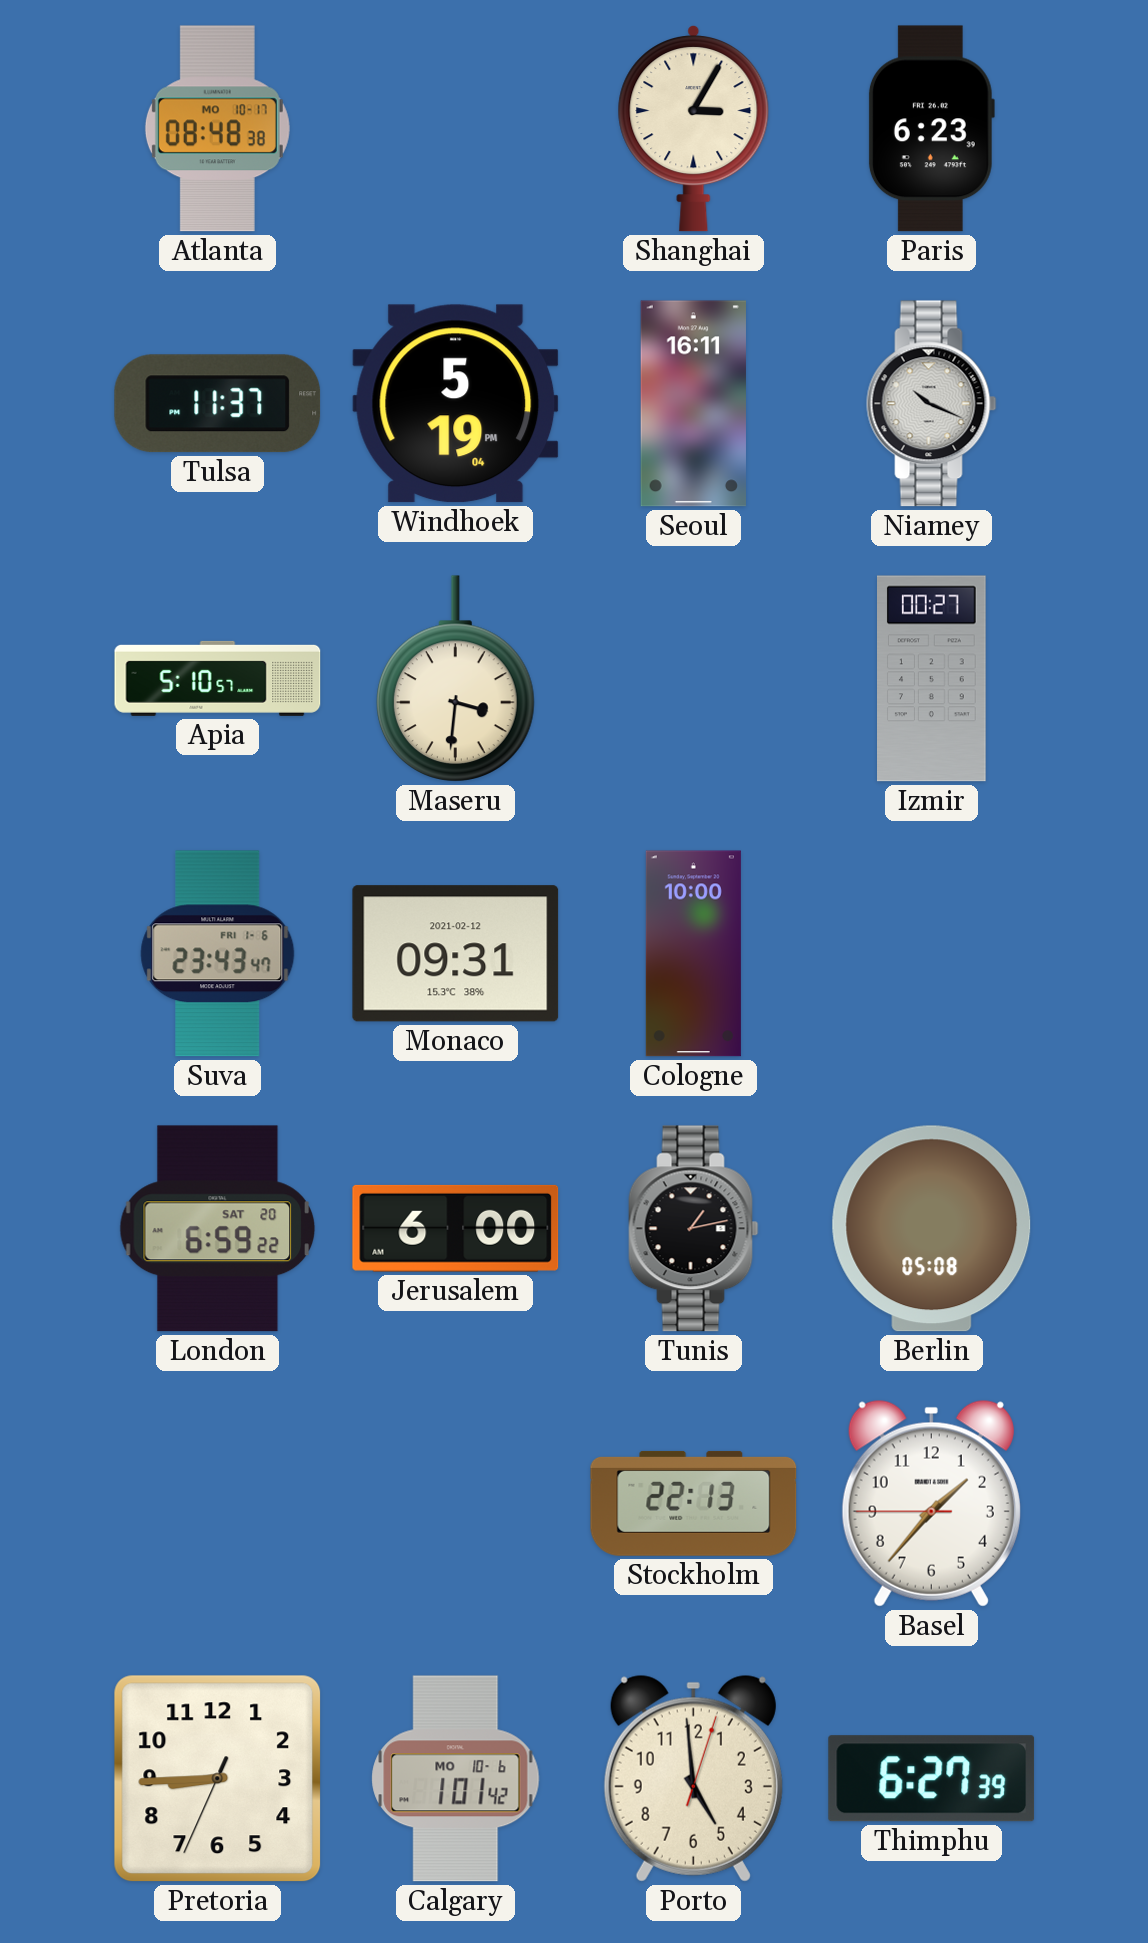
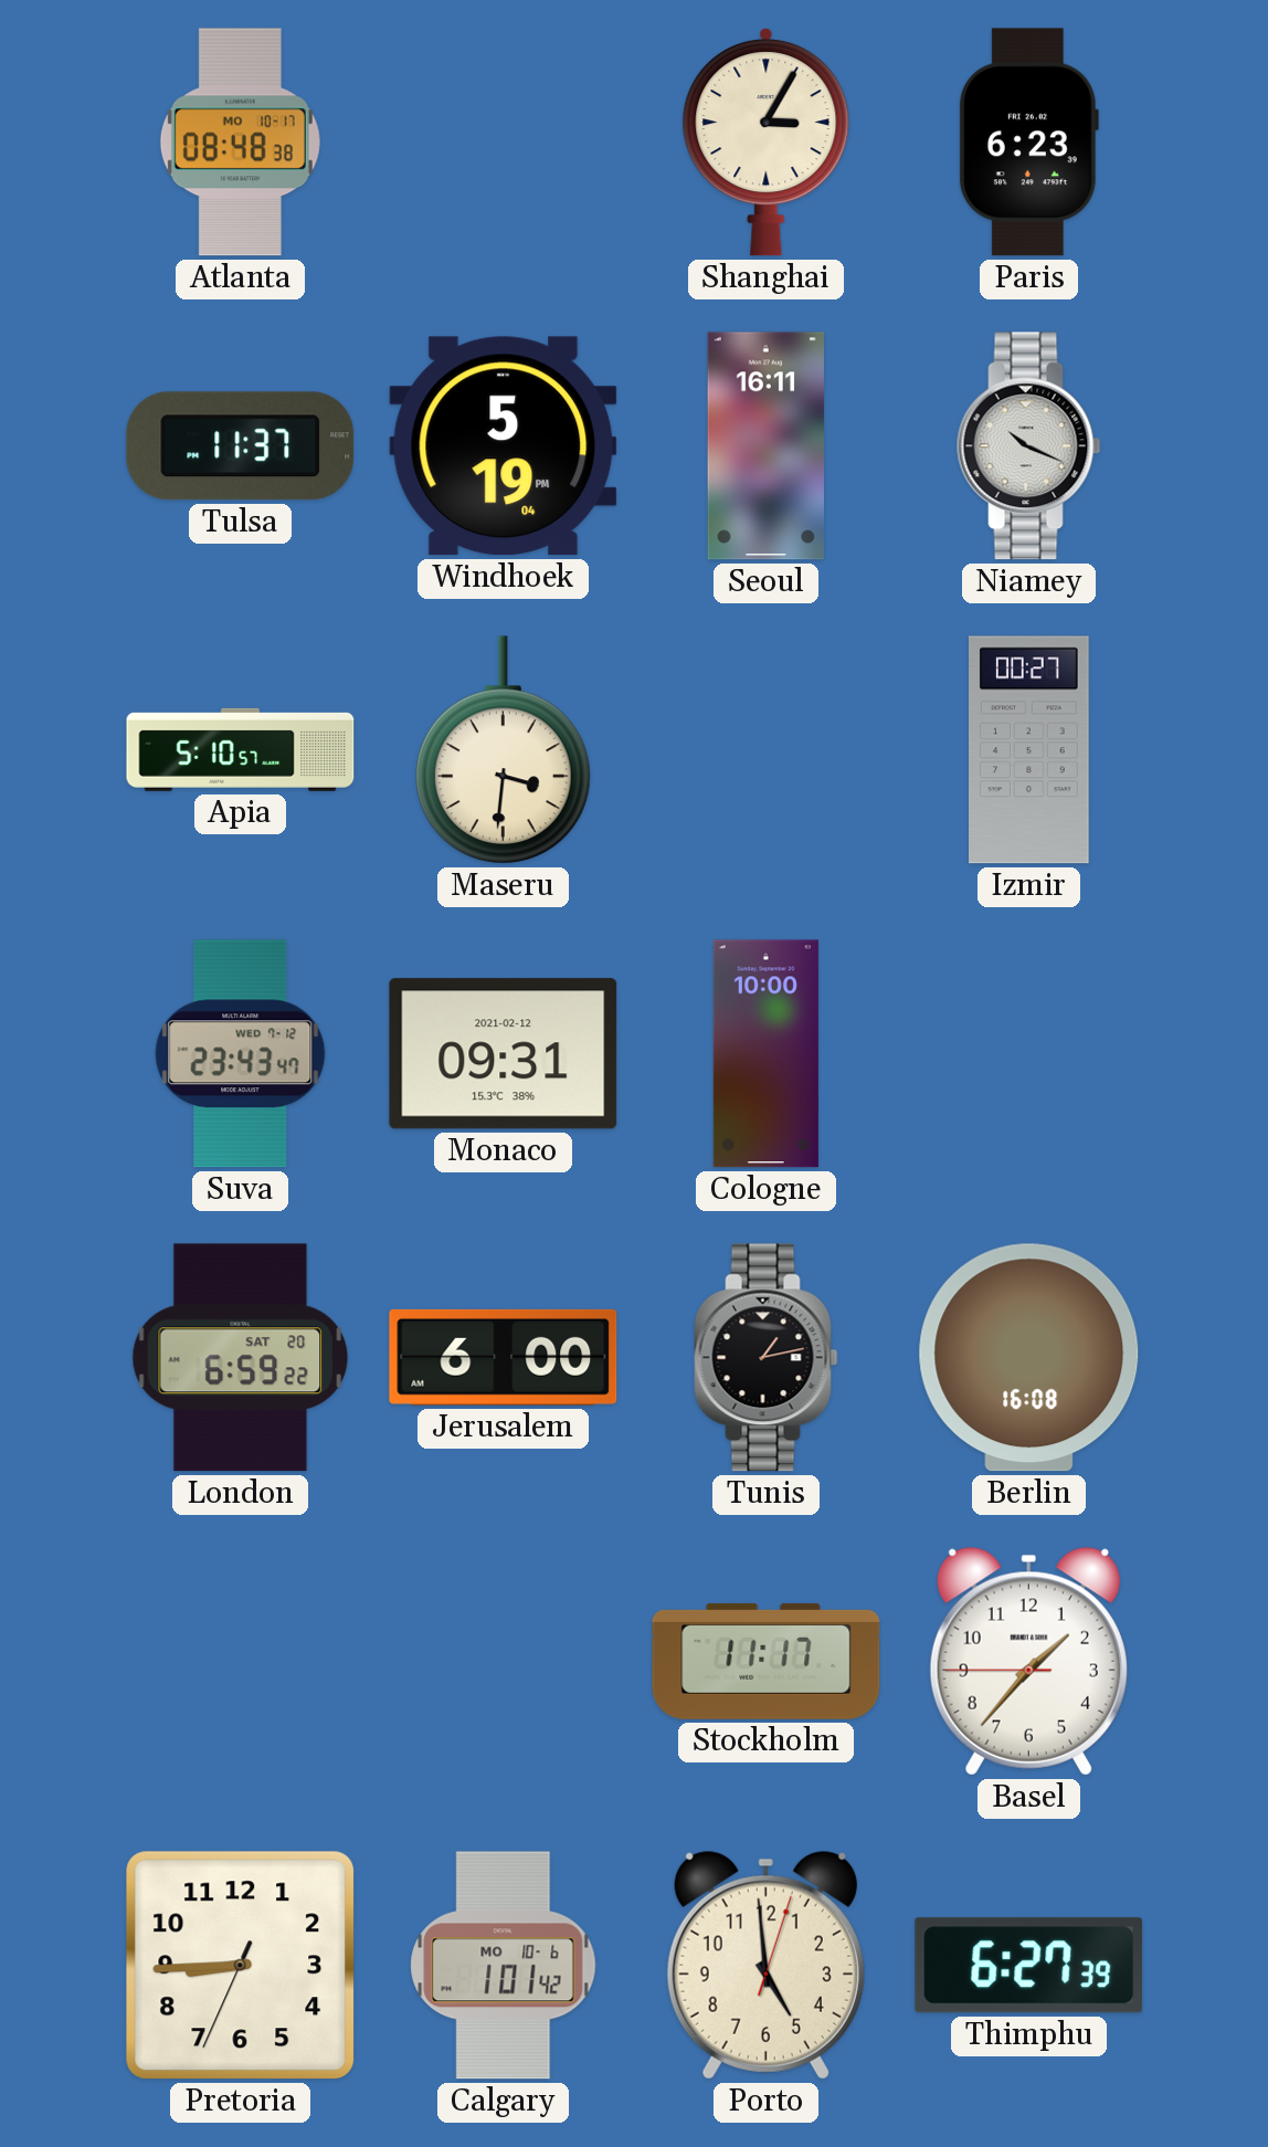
Suva date: FRI 1-6 -> WED 7-12 (241, 1054)
Berlin: 05:08 -> 16:08 (1029, 1358)
Stockholm: 22:13 -> 11:17 (767, 1661)
